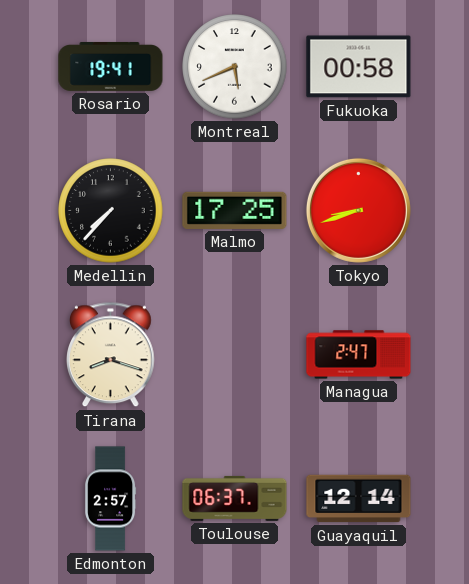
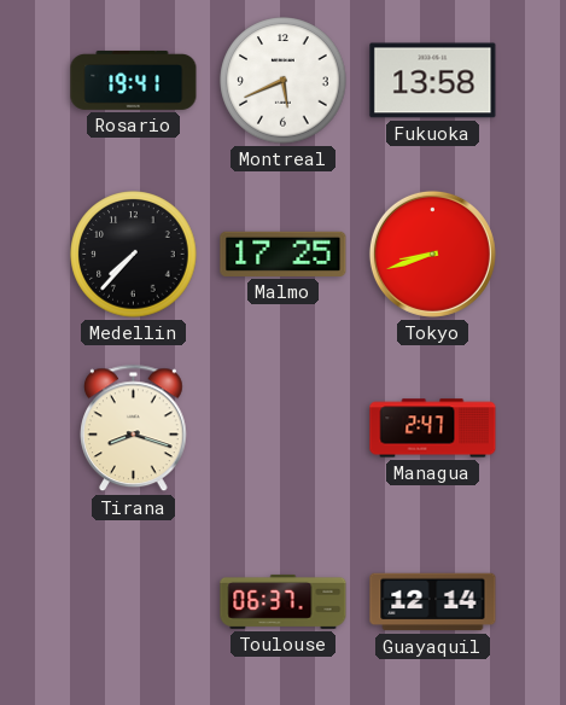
Fukuoka: 00:58 -> 13:58 (433, 81)
Edmonton: 2:57 -> none (111, 499)
